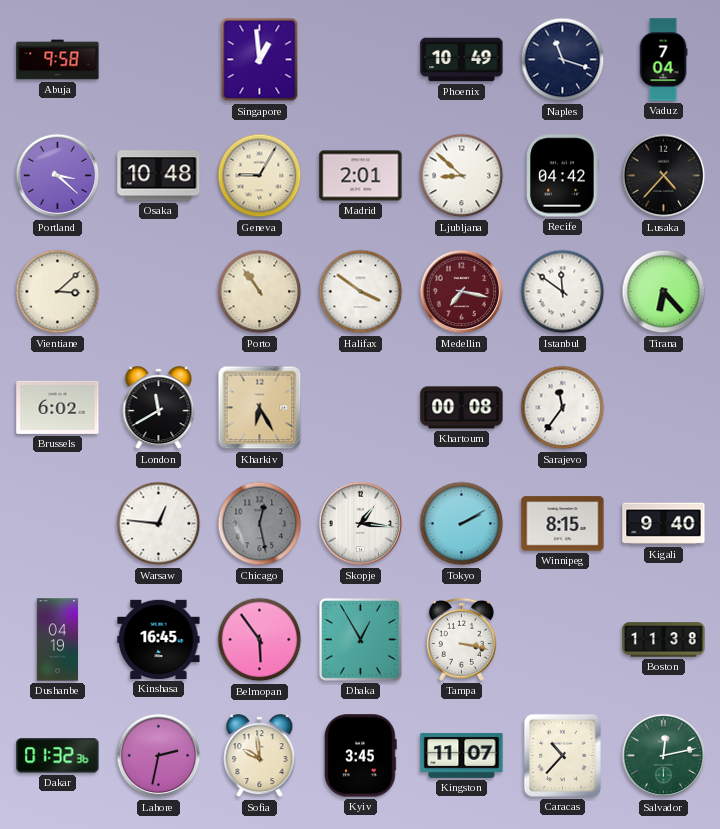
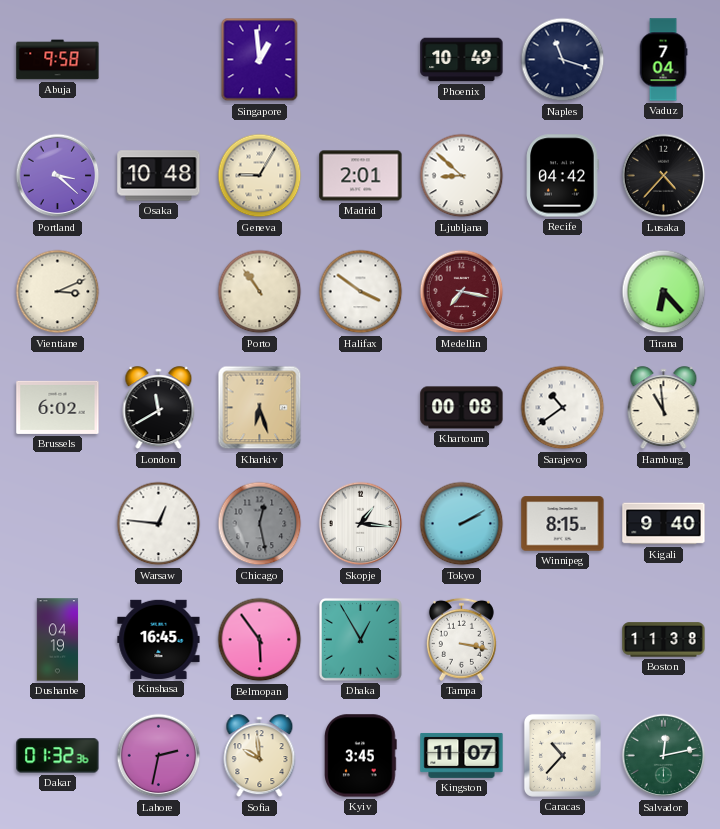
Vientiane: 3:08 -> 3:11 (58, 292)
Istanbul: 11:51 -> none (563, 292)
Kharkiv: 6:25 -> 6:27 (260, 408)
Sarajevo: 11:36 -> 10:39 (563, 408)
Hamburg: none -> 10:59 (664, 408)
